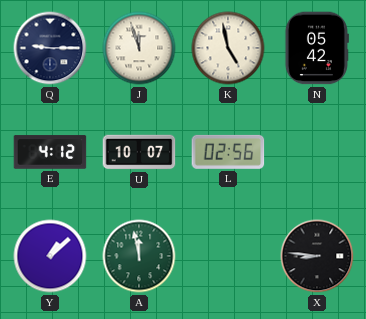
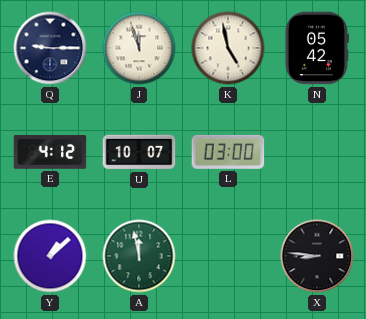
L: 02:56 -> 03:00 (228, 152)
